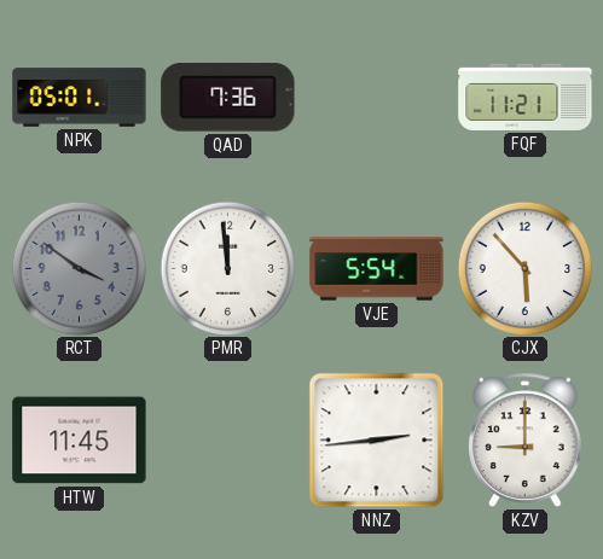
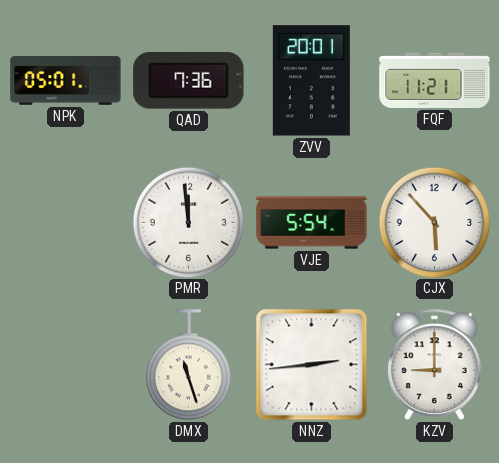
ZVV: none -> 20:01 (311, 81)
RCT: 3:51 -> none (79, 268)
HTW: 11:45 -> none (80, 441)
DMX: none -> 11:27 (188, 365)
